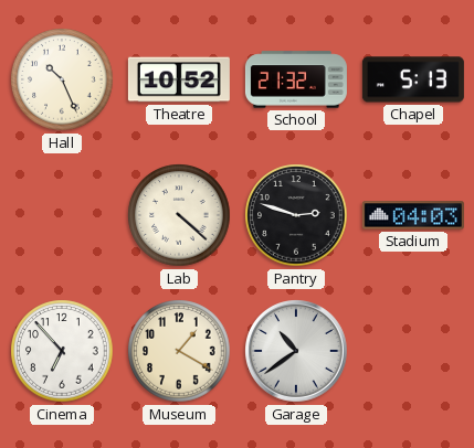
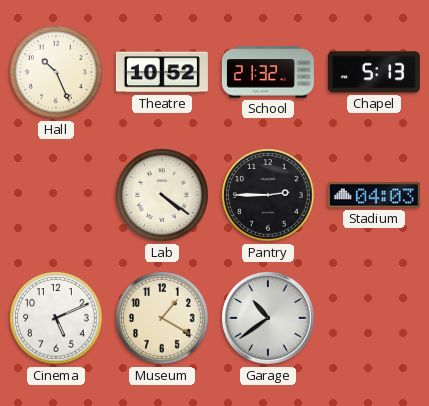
Lab: 4:22 -> 4:21 (162, 195)
Pantry: 2:48 -> 2:45 (268, 195)
Cinema: 6:53 -> 5:11 (56, 318)
